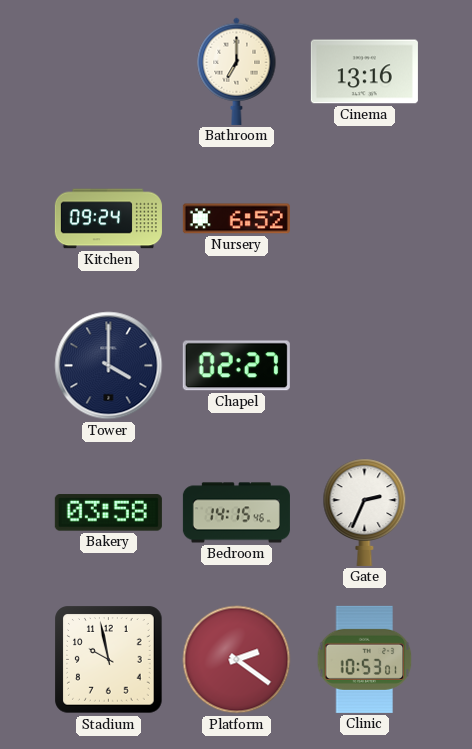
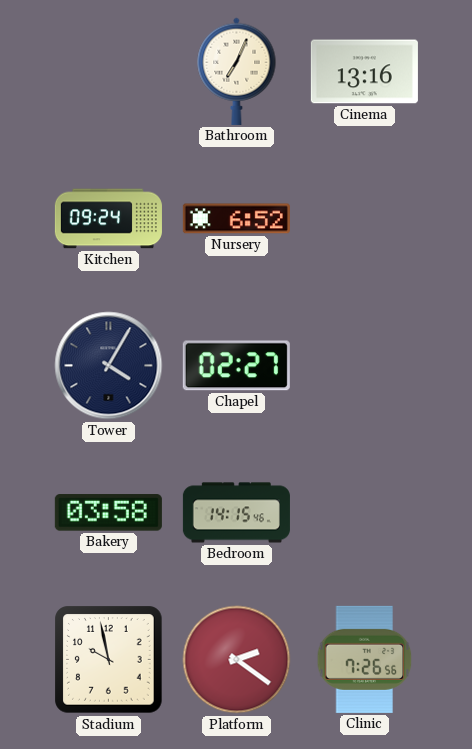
Bathroom: 7:00 -> 7:04 (237, 71)
Tower: 4:00 -> 4:05 (109, 366)
Gate: 2:34 -> none (365, 512)
Clinic: 10:53 -> 7:26 (365, 659)
